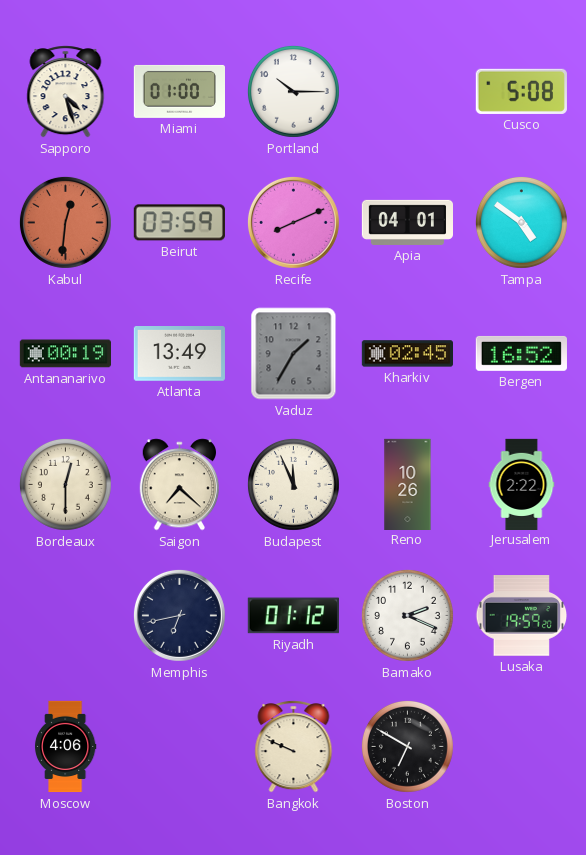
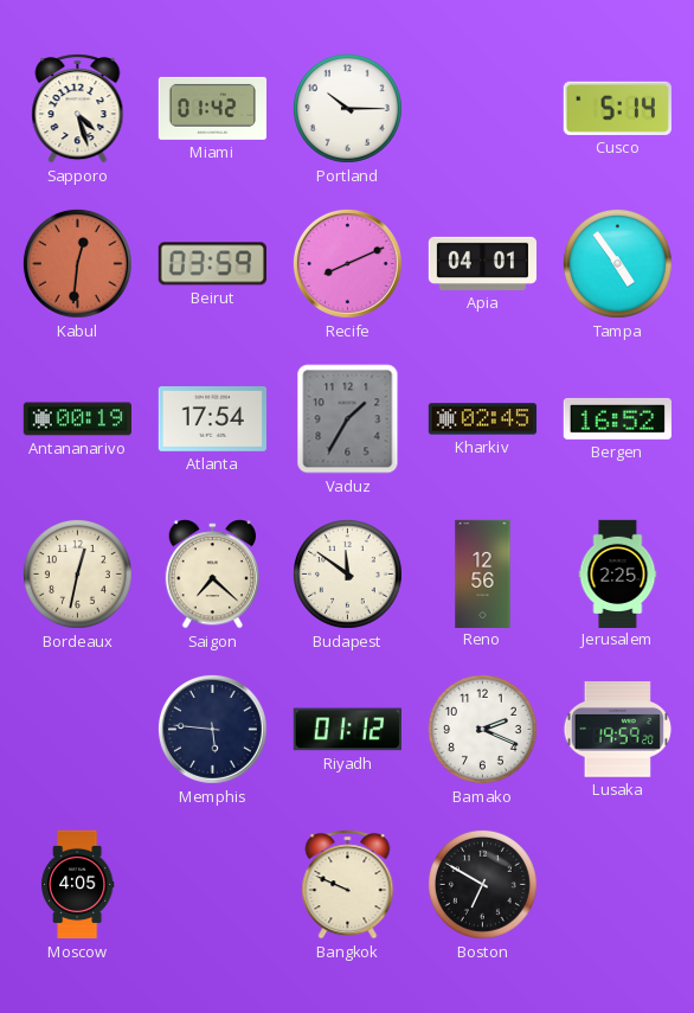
Miami: 01:00 -> 01:42 (212, 108)
Cusco: 5:08 -> 5:14 (617, 108)
Tampa: 4:51 -> 4:54 (617, 263)
Atlanta: 13:49 -> 17:54 (212, 419)
Bordeaux: 12:30 -> 12:32 (77, 573)
Budapest: 11:56 -> 11:51 (347, 573)
Reno: 10:26 -> 12:56 (483, 573)
Jerusalem: 2:22 -> 2:25 (618, 573)
Memphis: 6:43 -> 5:46 (212, 729)
Moscow: 4:06 -> 4:05 (77, 885)
